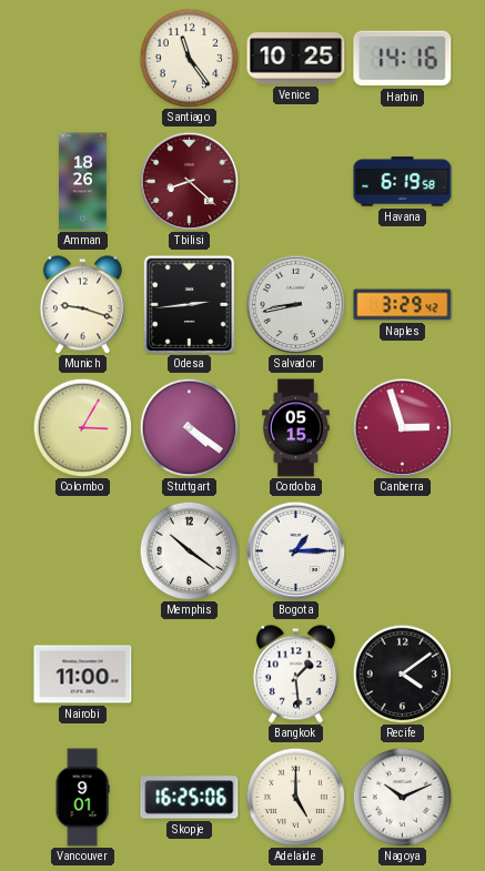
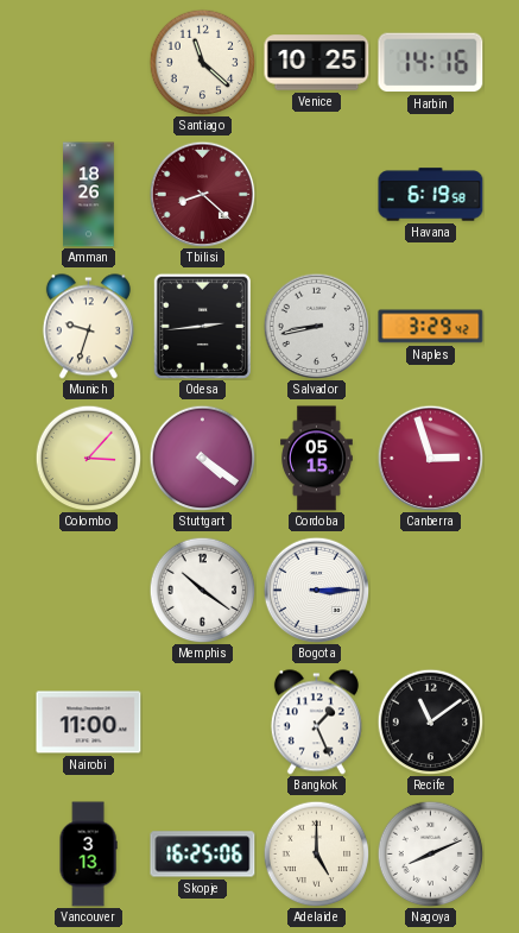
Santiago: 11:24 -> 11:22 (202, 62)
Munich: 9:18 -> 9:33 (88, 327)
Colombo: 3:05 -> 3:07 (88, 458)
Bogota: 1:15 -> 3:15 (316, 590)
Bangkok: 1:29 -> 1:26 (316, 723)
Recife: 4:09 -> 11:09 (430, 721)
Vancouver: 9:01 -> 3:13 (88, 855)
Nagoya: 10:11 -> 8:11 (430, 853)
